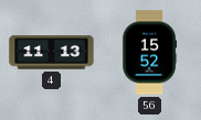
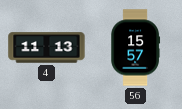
56: 15:52 -> 15:57 (136, 48)
